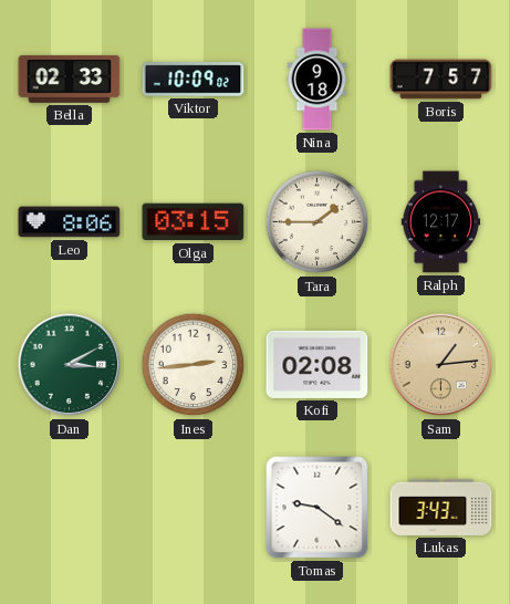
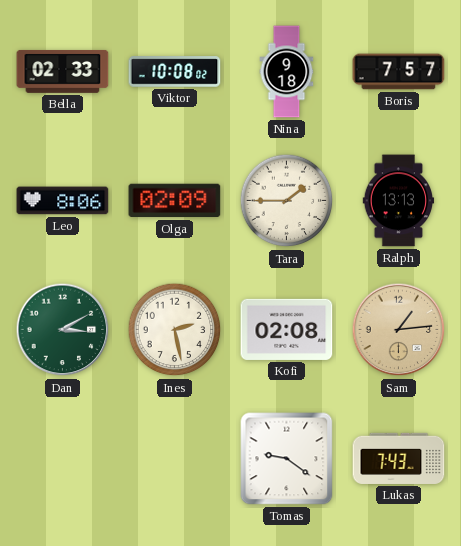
Viktor: 10:09 -> 10:08 (175, 72)
Olga: 03:15 -> 02:09 (175, 201)
Ralph: 12:17 -> 13:13 (399, 201)
Ines: 2:44 -> 2:28 (175, 330)
Lukas: 3:43 -> 7:43 (399, 458)
